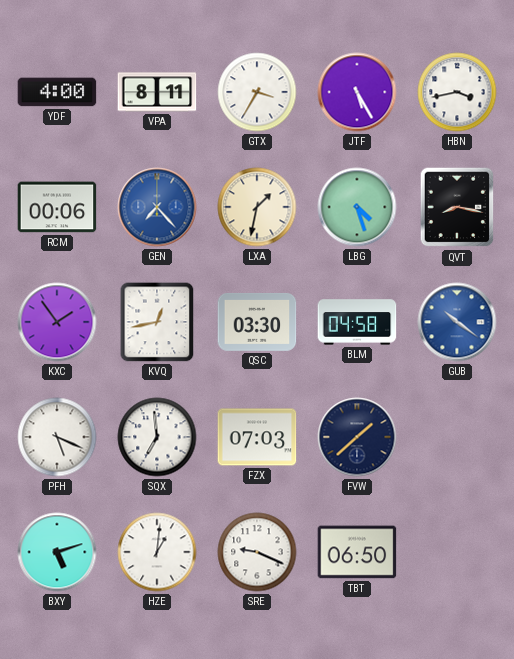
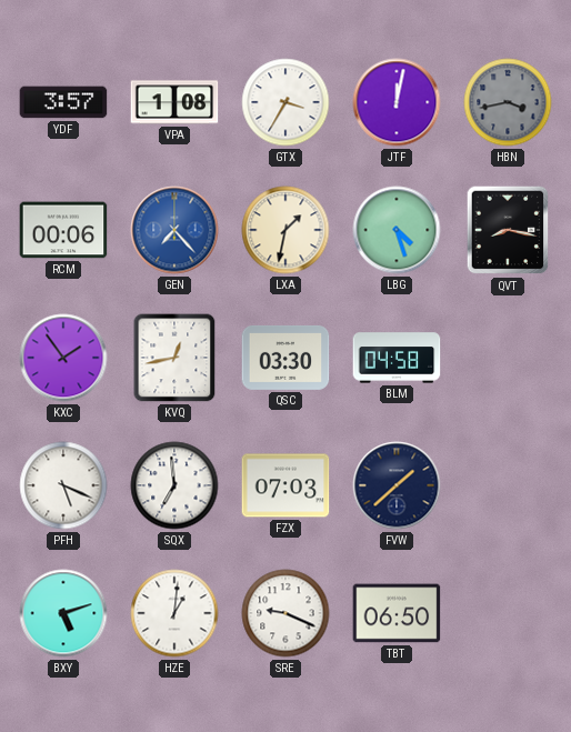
YDF: 4:00 -> 3:57 (63, 102)
VPA: 8:11 -> 1:08 (174, 102)
JTF: 5:25 -> 12:02 (397, 102)
HBN dial: white -> grey (508, 102)
GUB: 10:21 -> none (457, 322)
